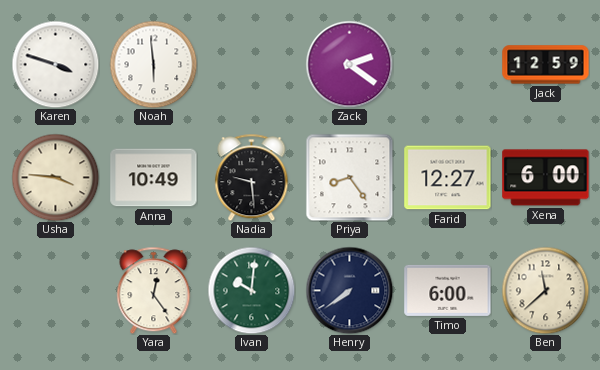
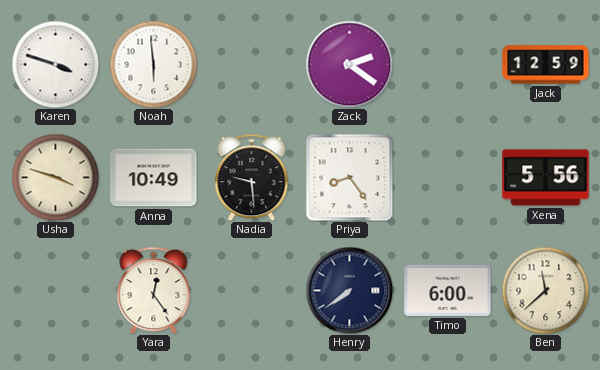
Usha: 3:46 -> 3:48 (55, 177)
Farid: 12:27 -> none (448, 178)
Xena: 6:00 -> 5:56 (546, 178)
Ivan: 10:01 -> none (251, 290)
